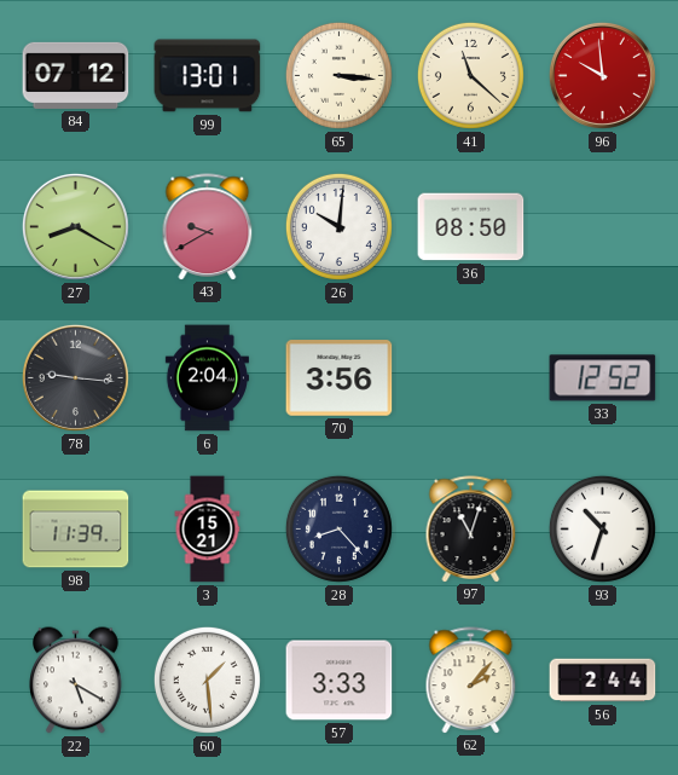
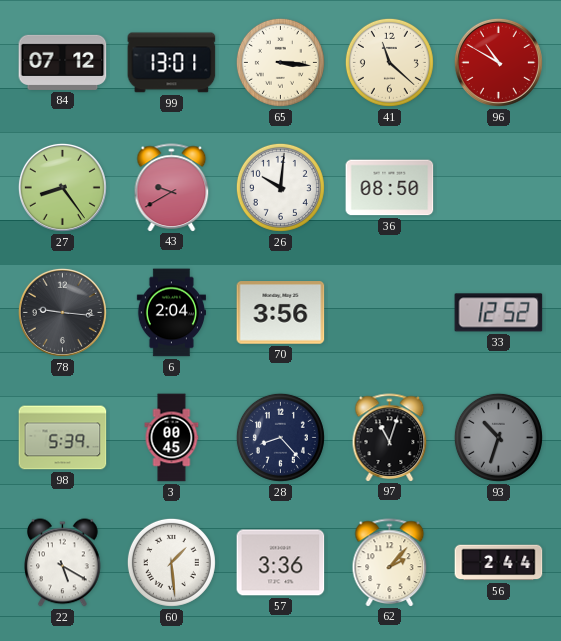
96: 9:59 -> 10:50 (498, 62)
27: 8:20 -> 8:24 (62, 187)
98: 11:39 -> 5:39 (63, 438)
3: 15:21 -> 00:45 (172, 438)
93 dial: white -> grey (498, 437)
57: 3:33 -> 3:36 (281, 563)
